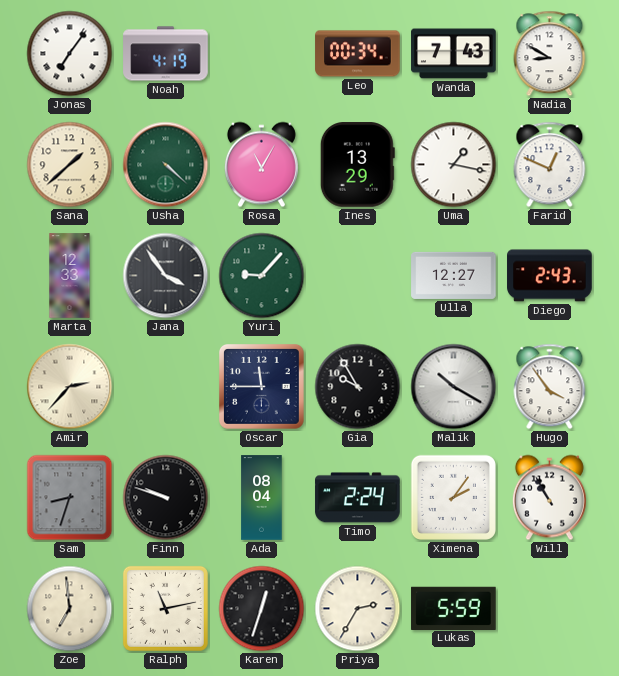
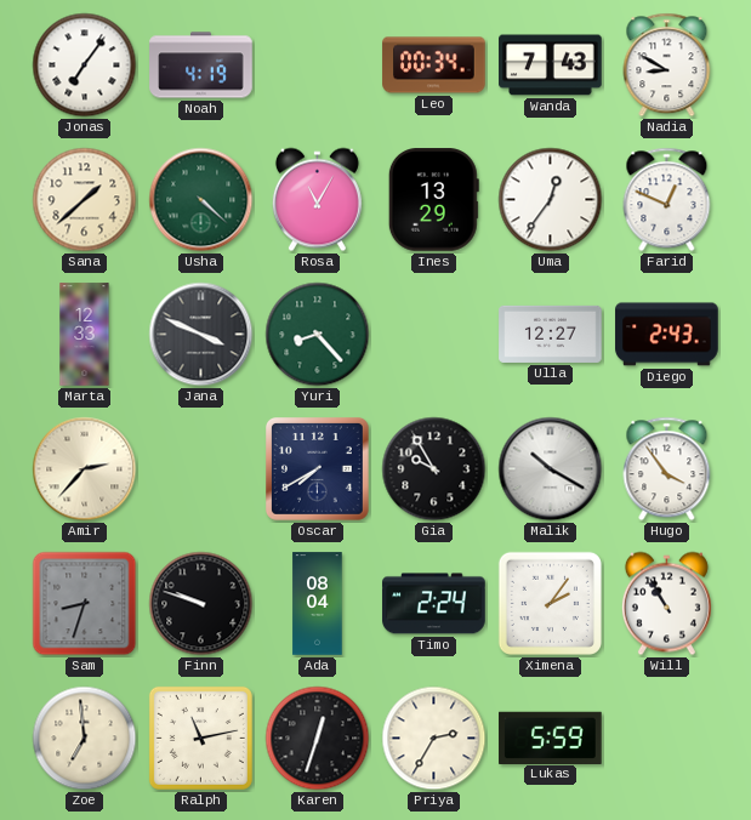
Uma: 1:17 -> 12:36 (551, 200)
Jana: 3:54 -> 3:49 (201, 335)
Yuri: 9:07 -> 8:23 (318, 335)
Oscar: 11:45 -> 7:40 (318, 469)
